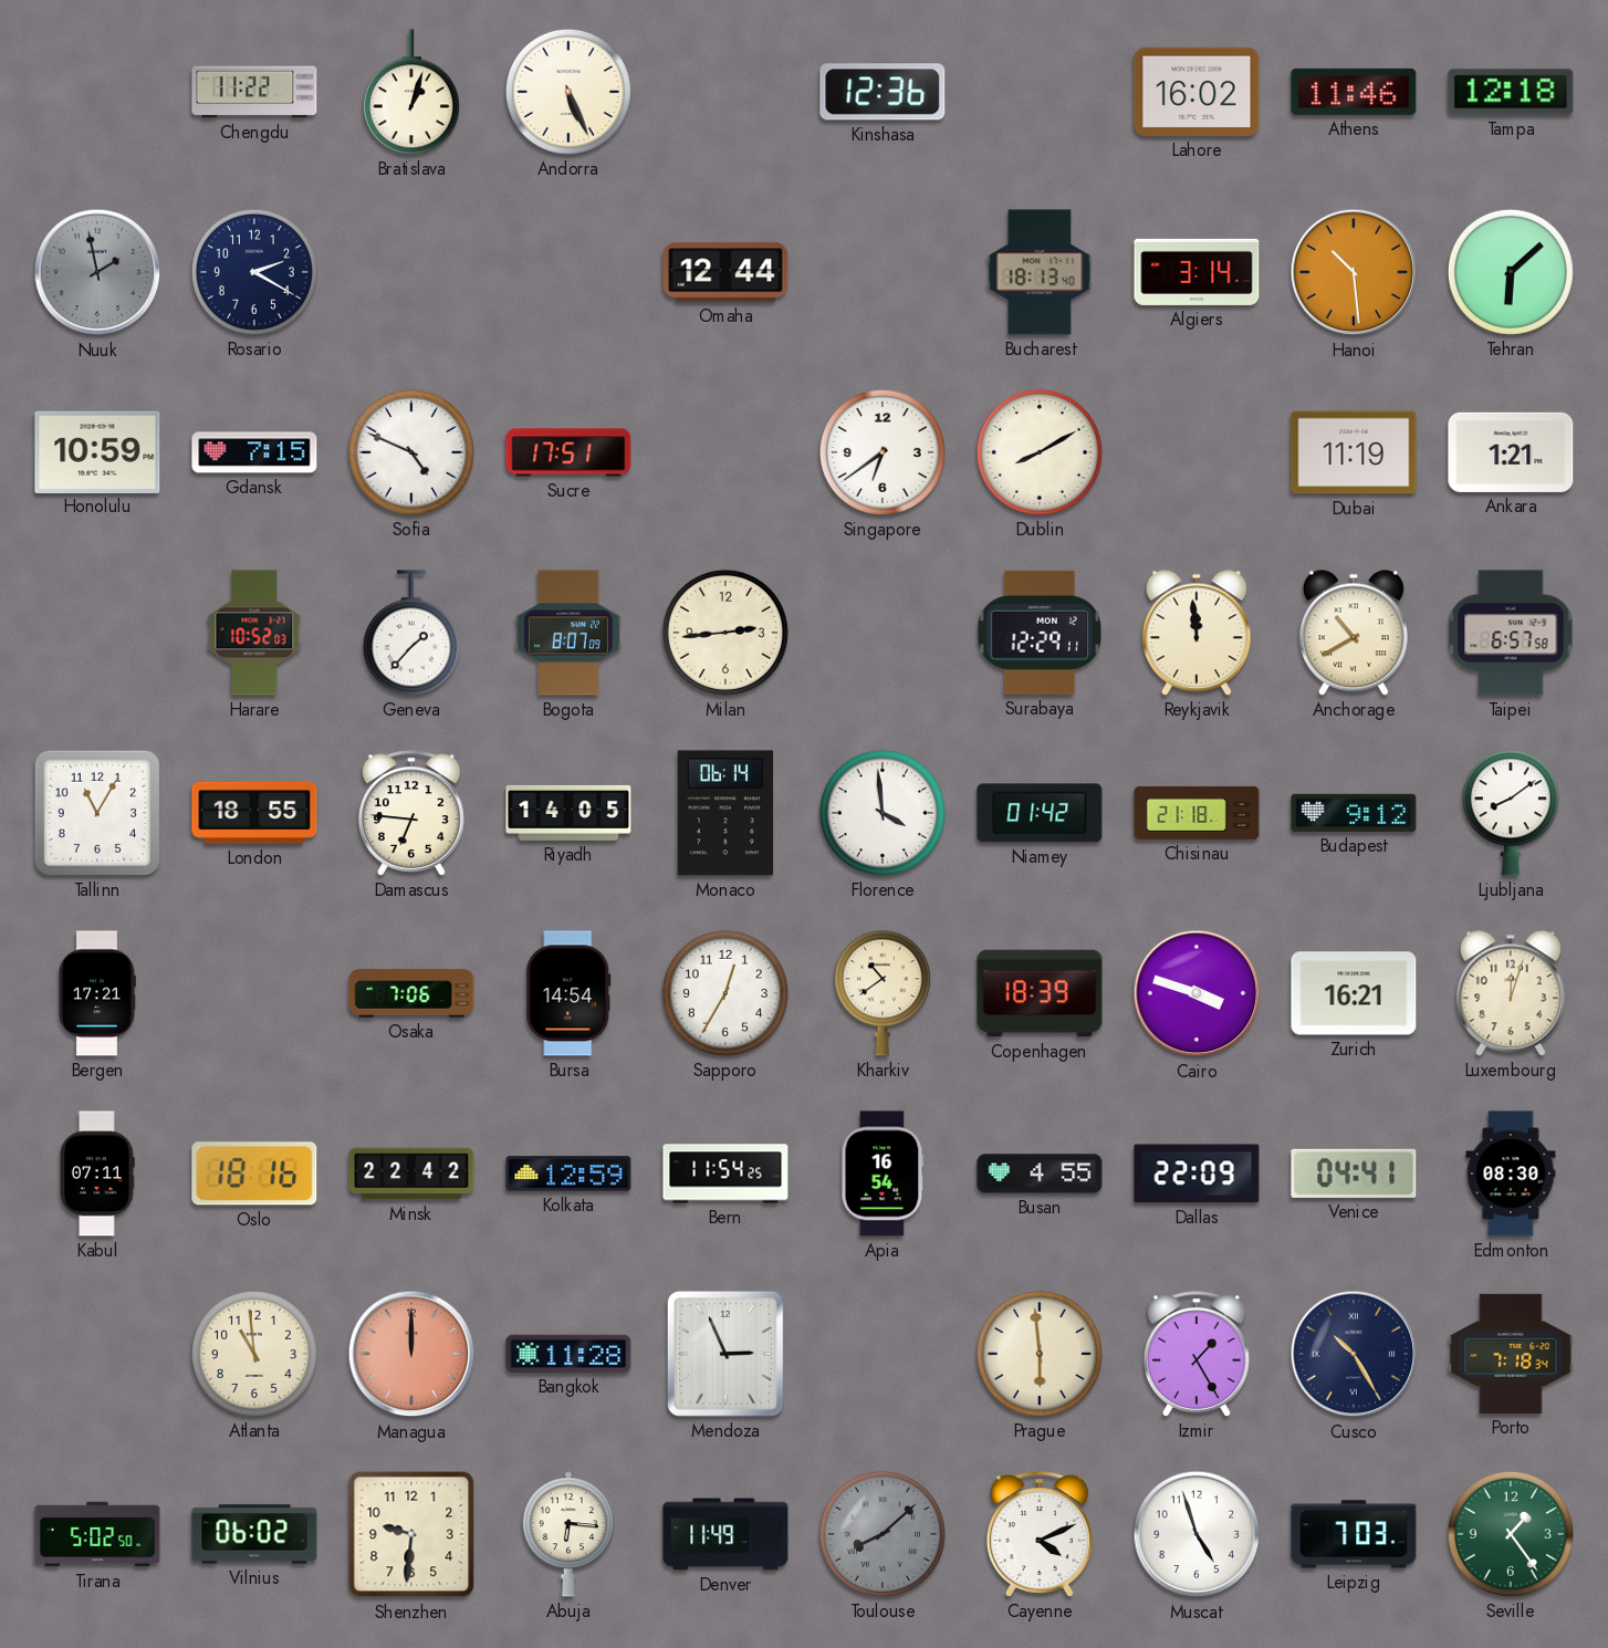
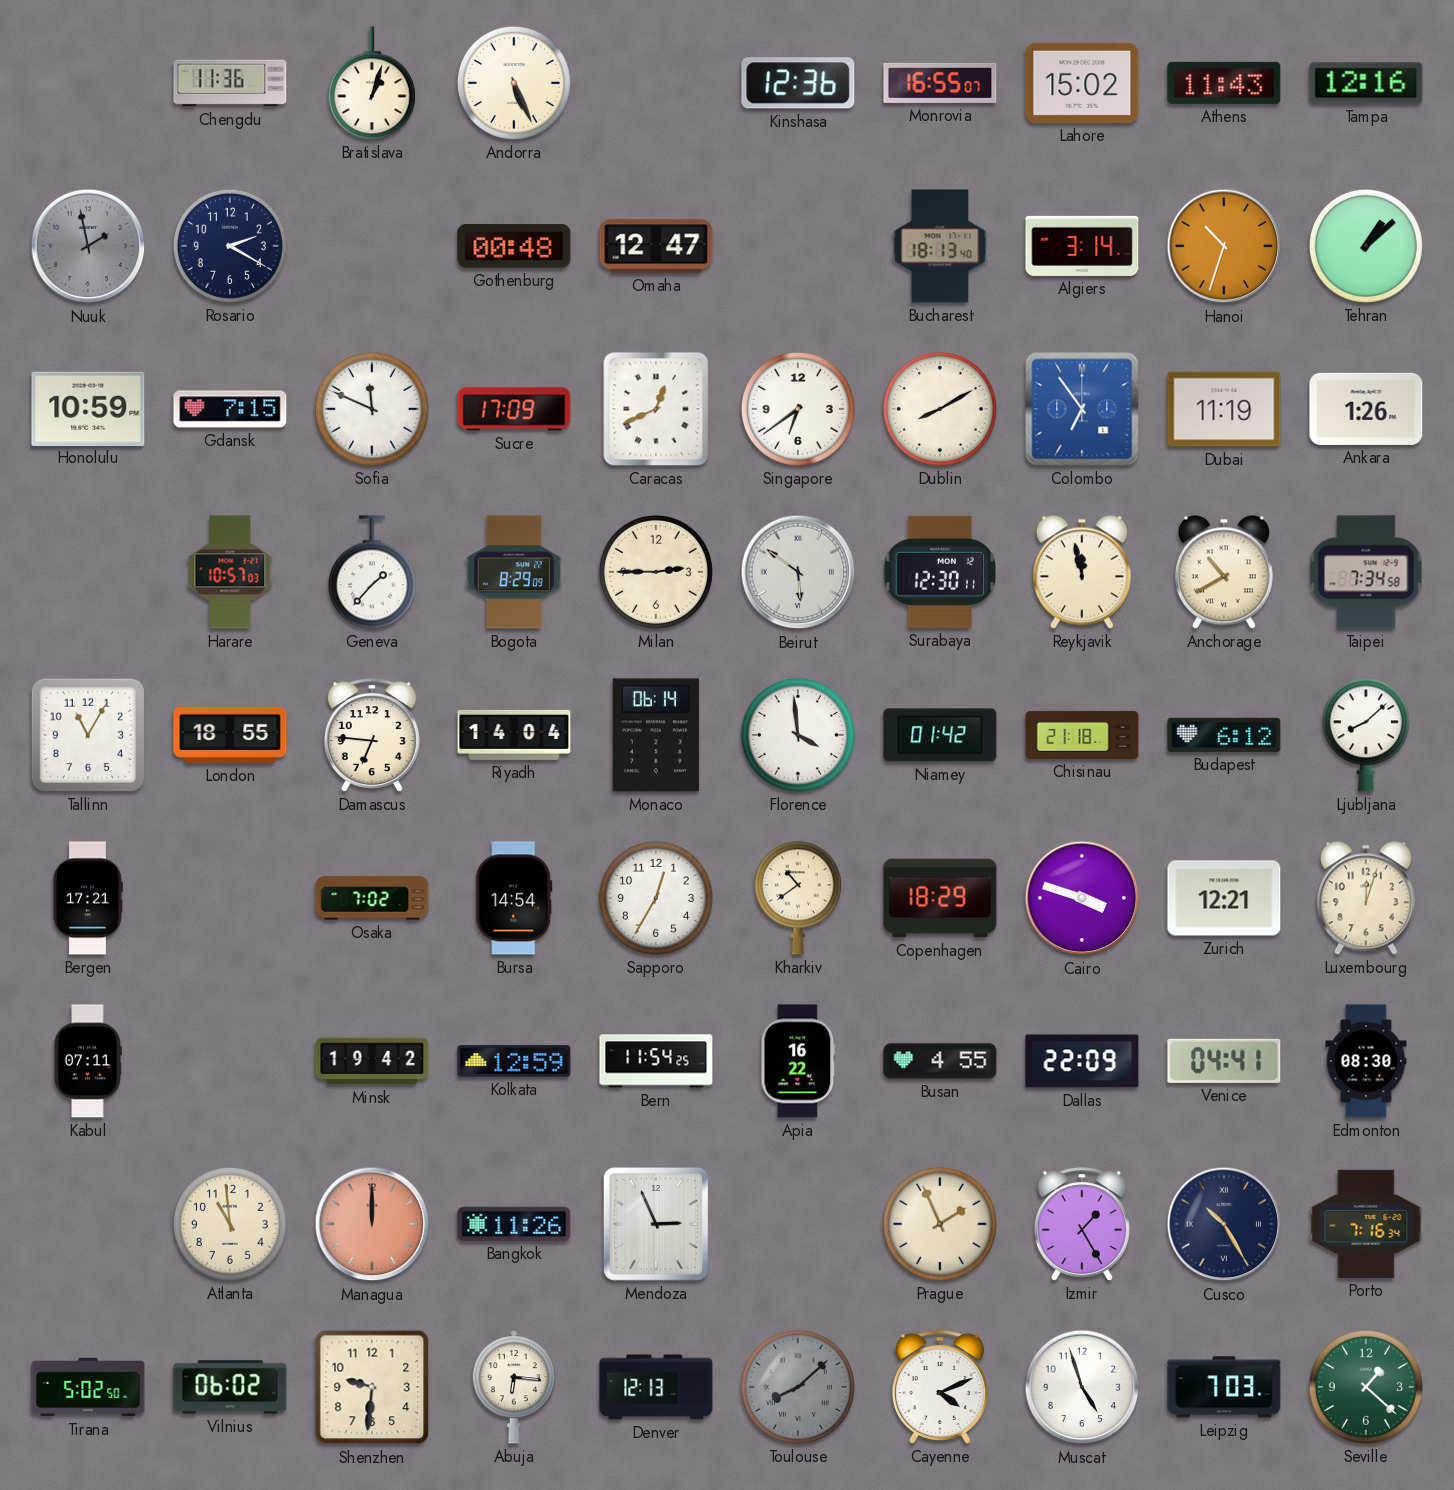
Chengdu: 11:22 -> 11:36 (230, 83)
Monrovia: none -> 16:55 (940, 83)
Lahore: 16:02 -> 15:02 (1082, 83)
Athens: 11:46 -> 11:43 (1224, 83)
Tampa: 12:18 -> 12:16 (1366, 83)
Gothenburg: none -> 00:48 (514, 246)
Omaha: 12:44 -> 12:47 (656, 246)
Hanoi: 10:29 -> 10:33 (1224, 246)
Tehran: 6:08 -> 1:08 (1366, 246)
Sofia: 4:49 -> 11:49 (372, 409)
Sucre: 17:51 -> 17:09 (514, 409)
Caracas: none -> 12:41 (656, 409)
Colombo: none -> 6:54 (1082, 409)
Ankara: 1:21 -> 1:26 (1366, 409)
Harare: 10:52 -> 10:57 (230, 572)
Bogota: 8:07 -> 8:29 (514, 572)
Milan: 2:44 -> 2:45 (656, 572)
Beirut: none -> 5:51 (798, 572)
Surabaya: 12:29 -> 12:30 (939, 572)
Reykjavik: 11:59 -> 11:58 (1082, 572)
Taipei: 6:57 -> 7:34 (1366, 572)
Riyadh: 14:05 -> 14:04 (514, 735)
Budapest: 9:12 -> 6:12 (1224, 735)
Ljubljana: 8:09 -> 8:08 (1366, 735)
Osaka: 7:06 -> 7:02 (372, 898)
Copenhagen: 18:39 -> 18:29 (940, 898)
Zurich: 16:21 -> 12:21 (1224, 898)
Oslo: 18:16 -> none (254, 1174)
Minsk: 22:42 -> 19:42 (372, 1061)
Apia: 16:54 -> 16:22 (798, 1061)
Bangkok: 11:28 -> 11:26 (514, 1224)
Prague: 5:59 -> 1:56 (940, 1224)
Porto: 7:18 -> 7:16 (1366, 1224)
Denver: 11:49 -> 12:13 (656, 1387)
Seville: 1:24 -> 1:22 (1366, 1387)
